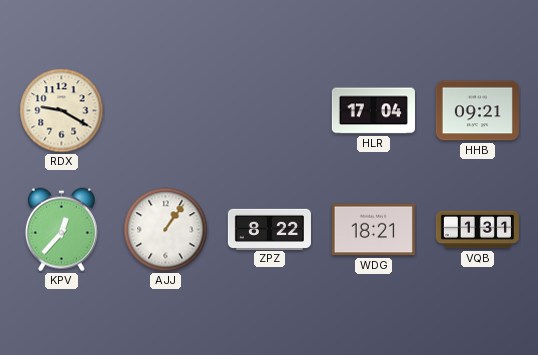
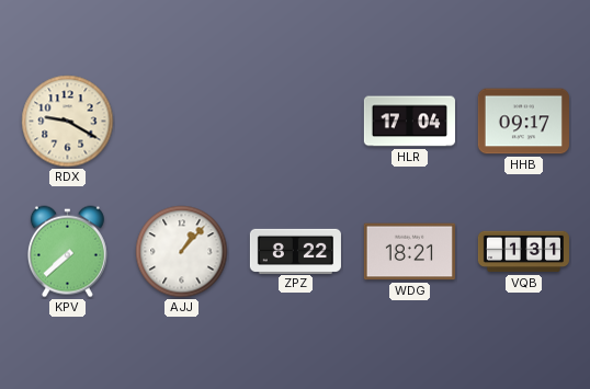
HHB: 09:21 -> 09:17 (523, 122)
KPV: 12:37 -> 7:38 (67, 252)
AJJ: 1:06 -> 1:07 (182, 252)
